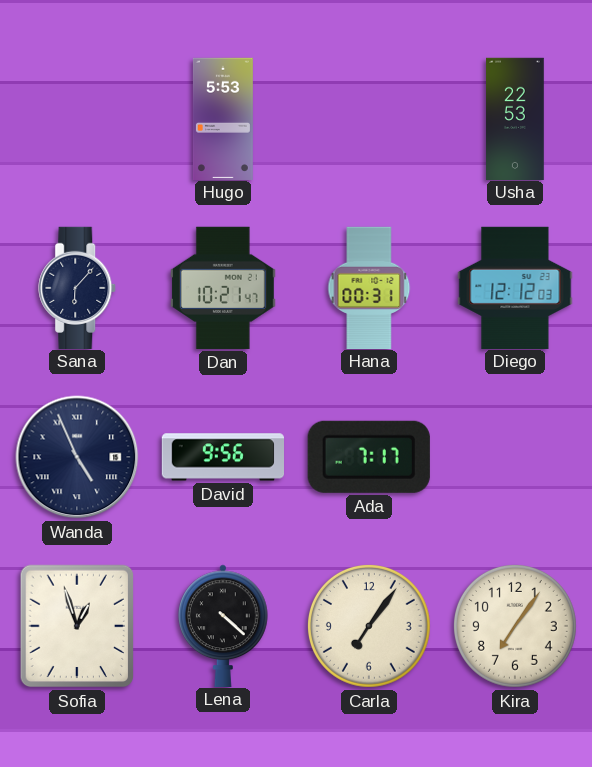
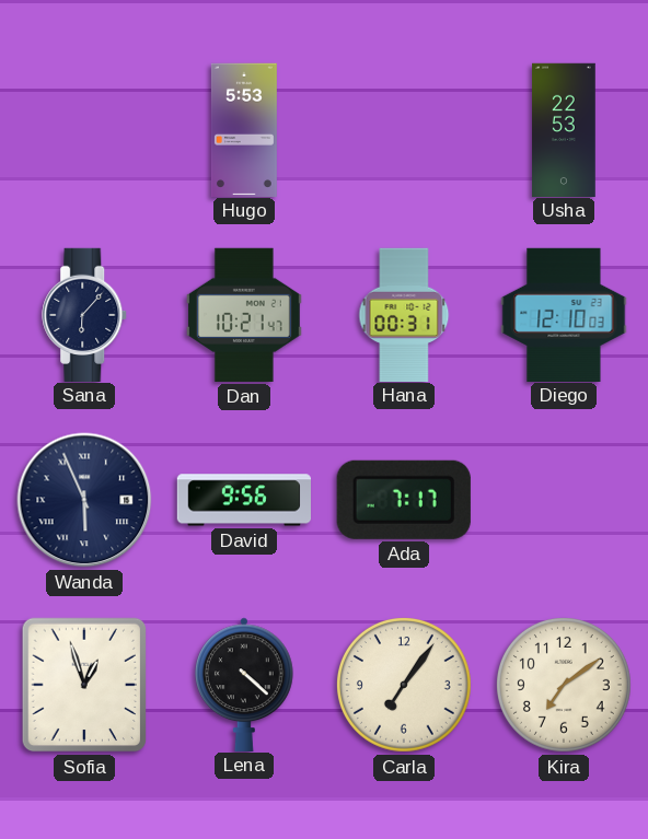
Diego: 12:12 -> 12:10 (564, 314)
Wanda: 4:56 -> 5:56 (84, 500)
Kira: 7:06 -> 7:09 (564, 685)
